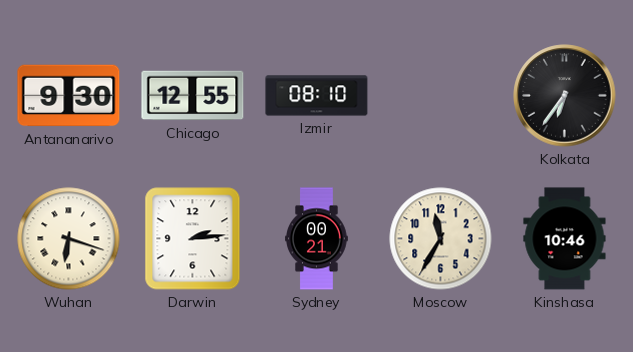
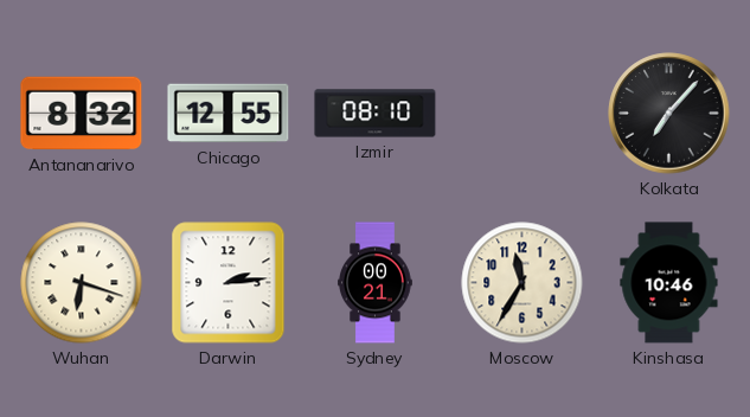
Antananarivo: 9:30 -> 8:32 (82, 114)
Kolkata: 6:36 -> 7:07 (669, 114)
